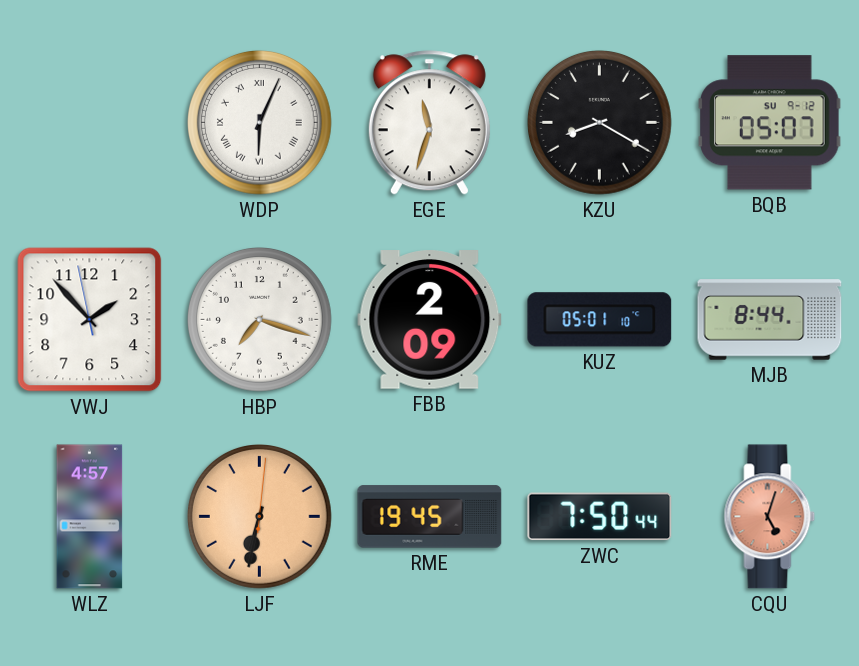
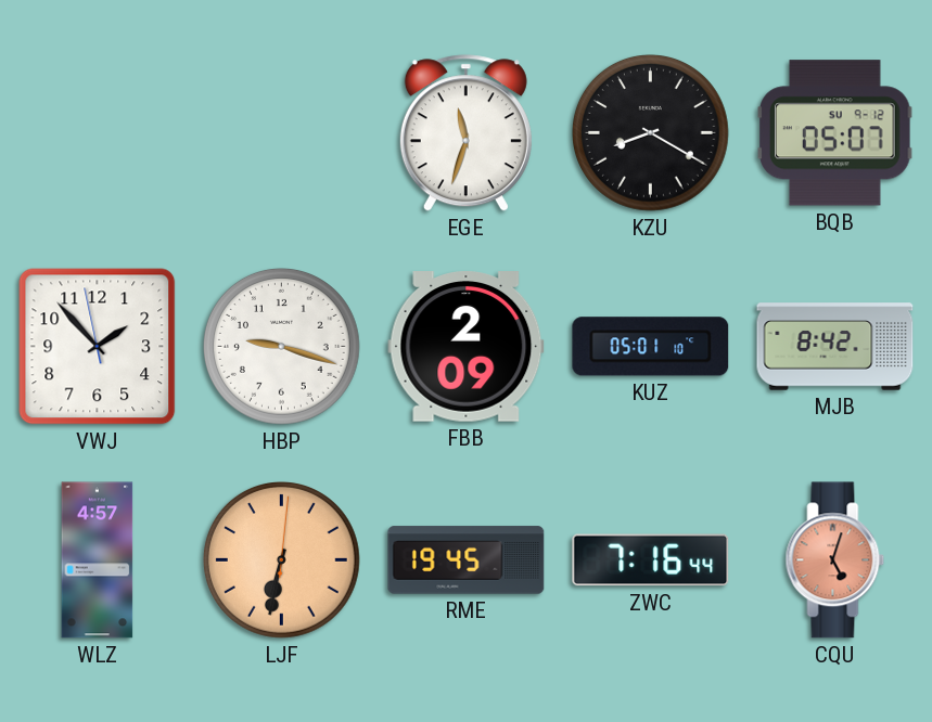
WDP: 6:04 -> none (260, 123)
HBP: 7:18 -> 9:18 (282, 347)
MJB: 8:44 -> 8:42 (835, 347)
ZWC: 7:50 -> 7:16 (651, 560)
